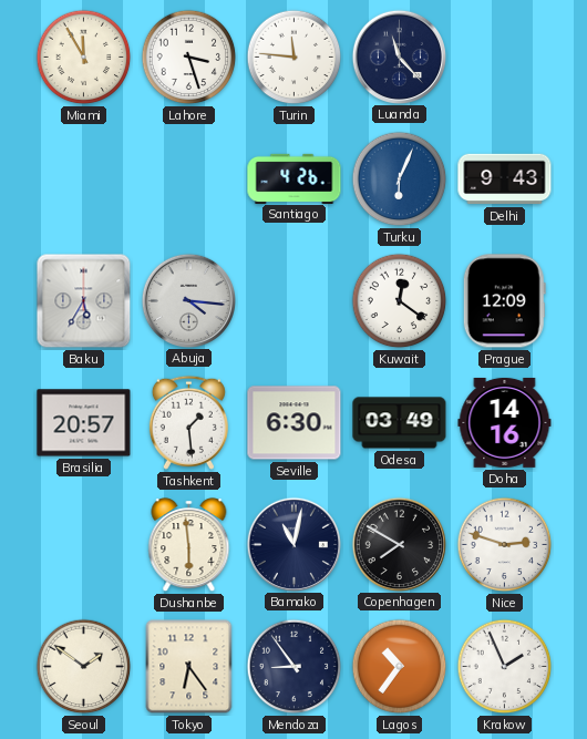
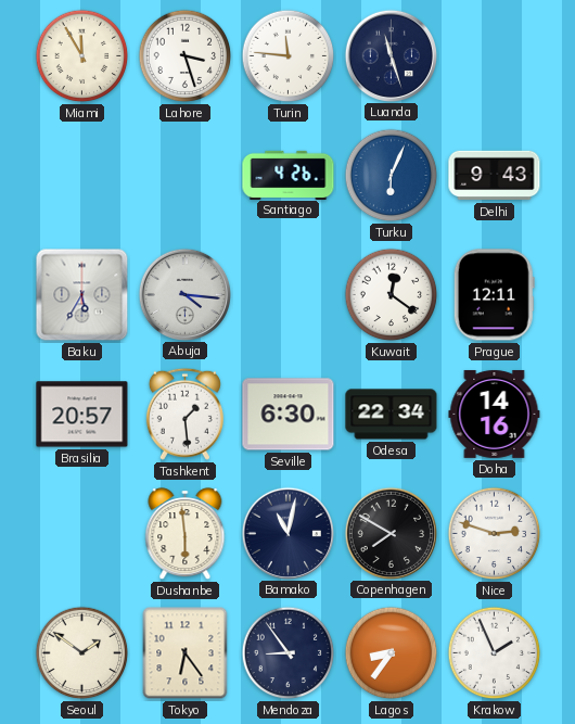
Luanda: 11:23 -> 11:27 (391, 55)
Prague: 12:09 -> 12:11 (494, 295)
Odesa: 03:49 -> 22:34 (392, 415)
Lagos: 10:36 -> 8:36 (392, 653)
